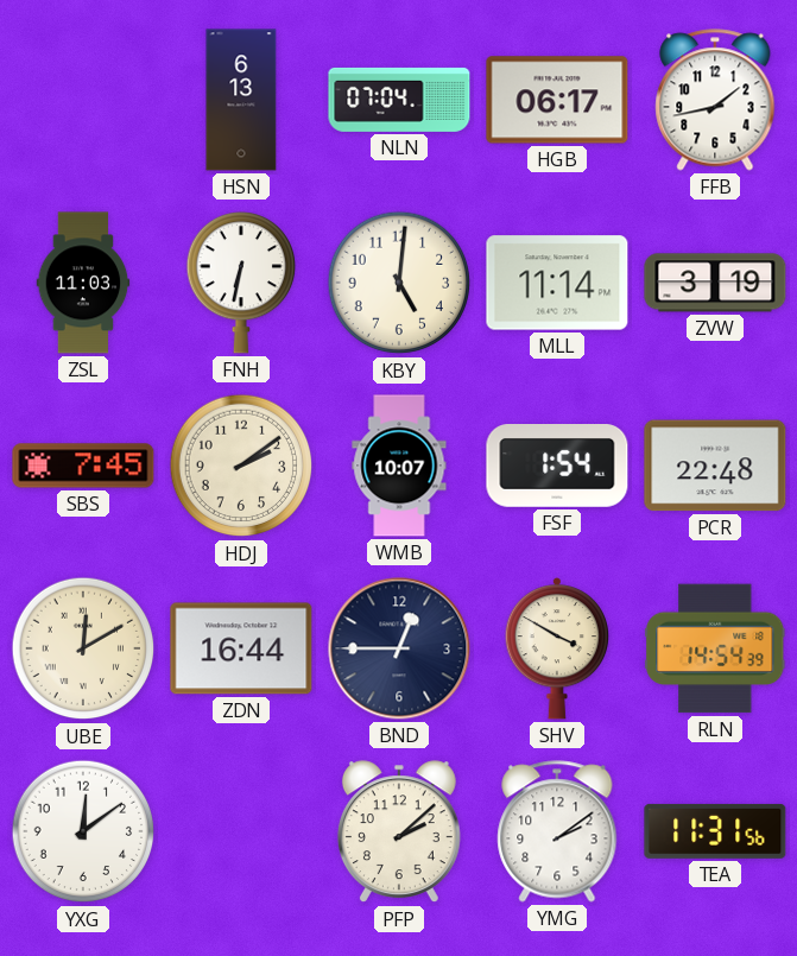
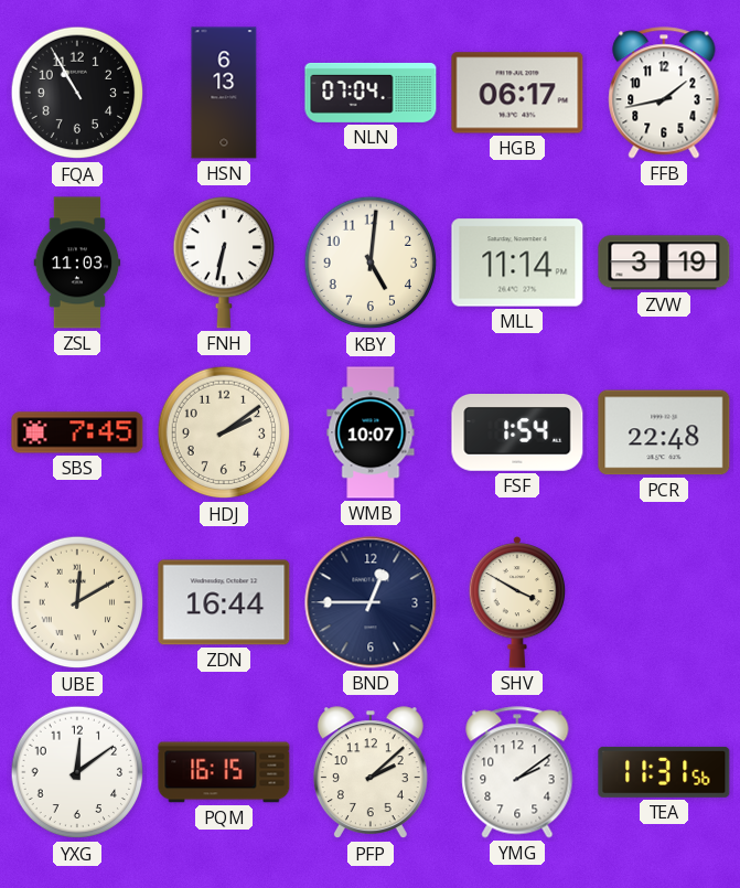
FQA: none -> 10:55 (77, 93)
RLN: 14:54 -> none (715, 648)
PQM: none -> 16:15 (224, 772)
